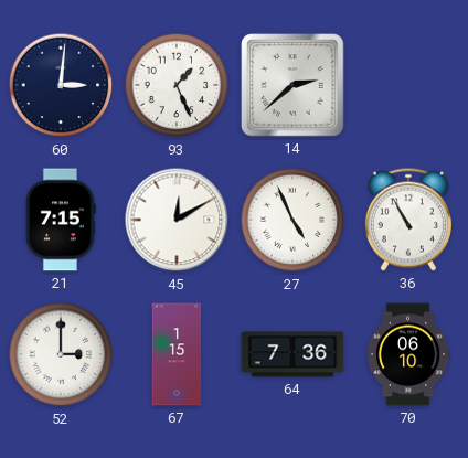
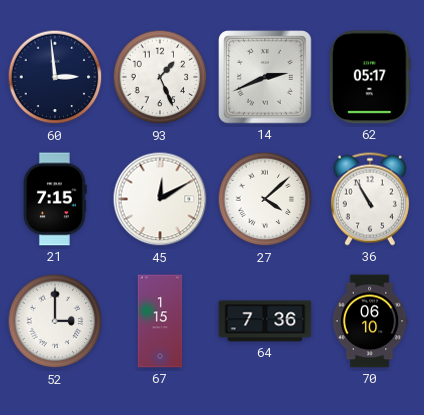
60: 3:01 -> 2:59 (55, 77)
14: 2:38 -> 2:41 (265, 77)
62: none -> 05:17 (370, 77)
27: 4:56 -> 4:08 (265, 199)
